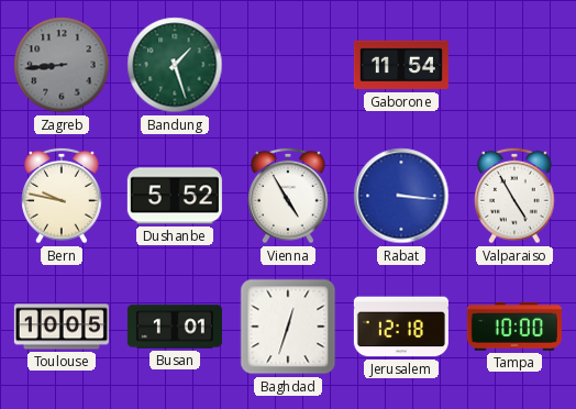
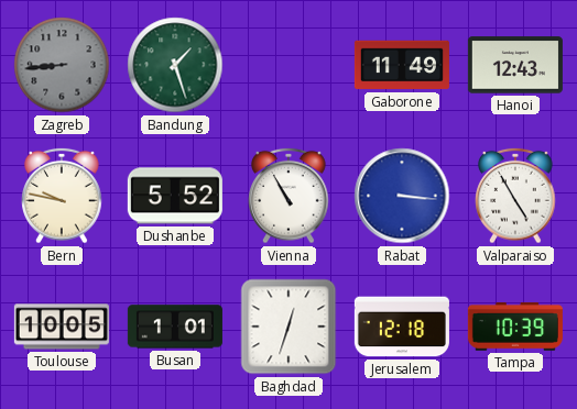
Gaborone: 11:54 -> 11:49 (402, 65)
Hanoi: none -> 12:43 (515, 65)
Vienna: 4:55 -> 10:55 (288, 196)
Tampa: 10:00 -> 10:39 (515, 327)
